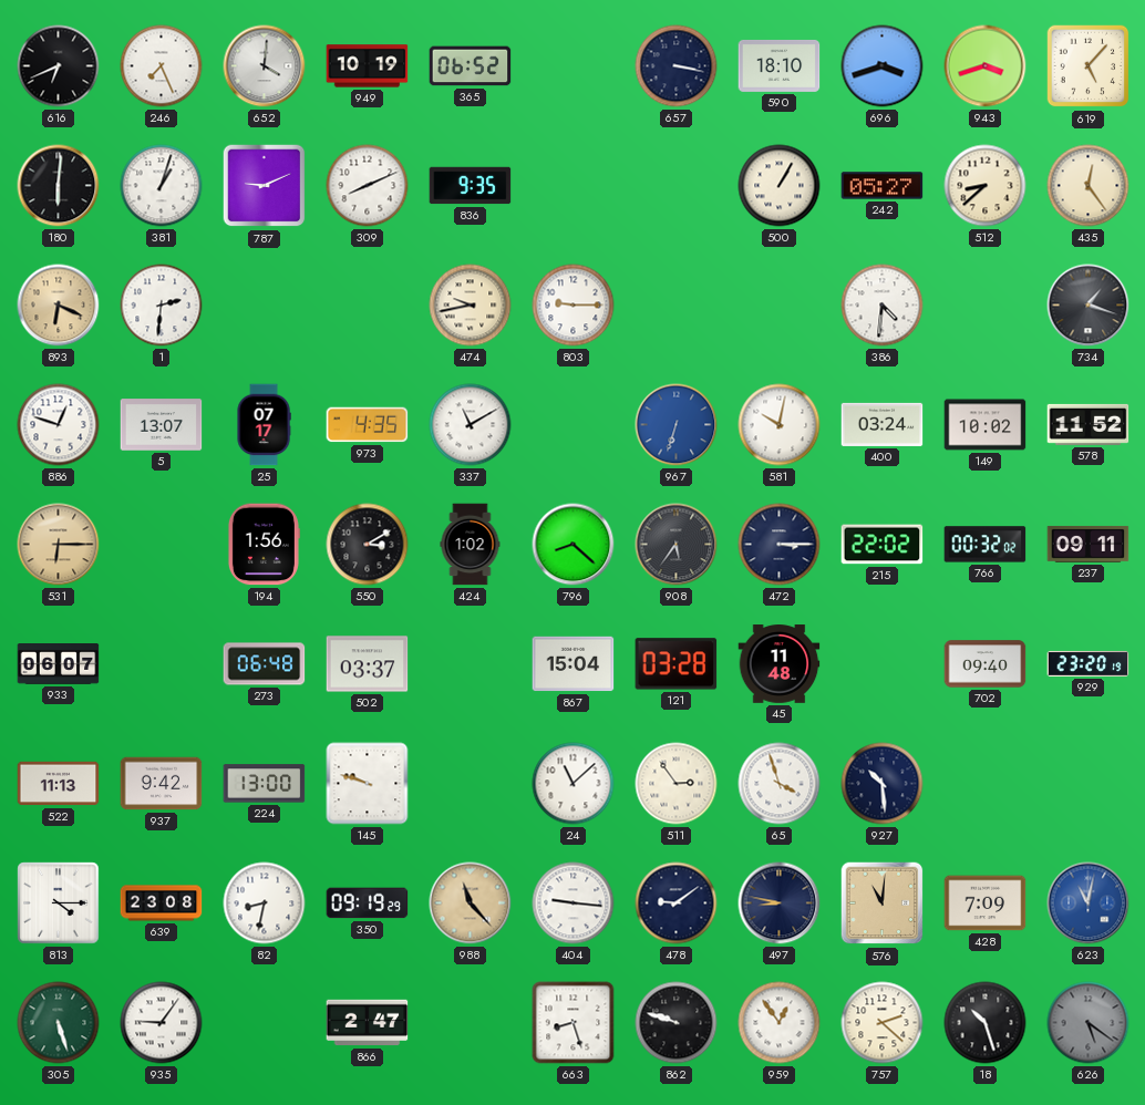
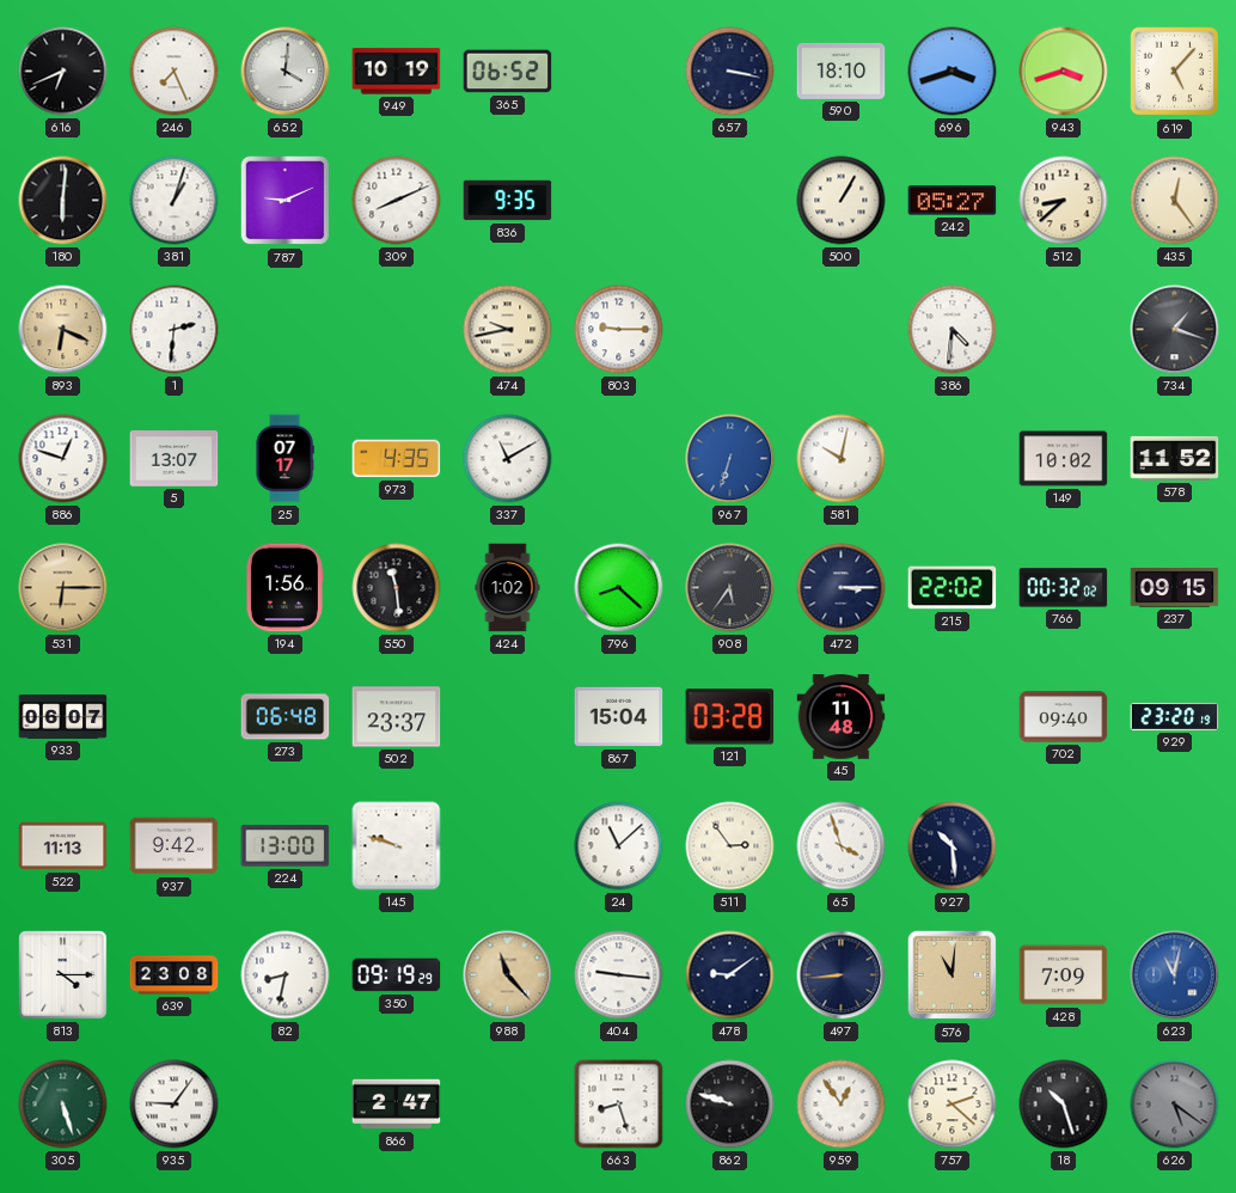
400: 03:24 -> none (883, 424)
550: 3:10 -> 11:29 (397, 588)
237: 09:11 -> 09:15 (1175, 587)
502: 03:37 -> 23:37 (397, 717)
497: 8:47 -> 8:44 (842, 975)
